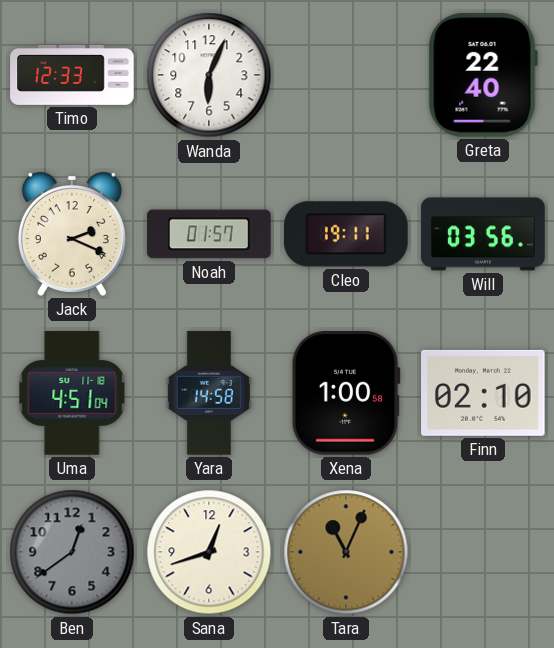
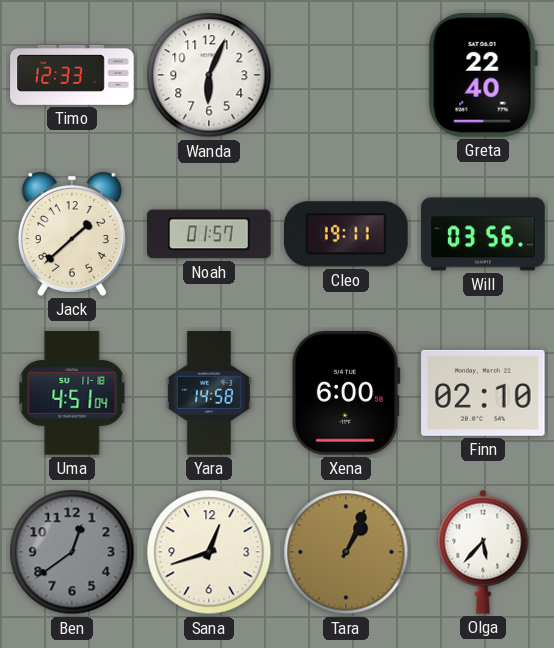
Jack: 2:19 -> 1:38 (72, 234)
Xena: 1:00 -> 6:00 (346, 394)
Tara: 11:04 -> 1:04 (346, 552)
Olga: none -> 5:37 (483, 552)
